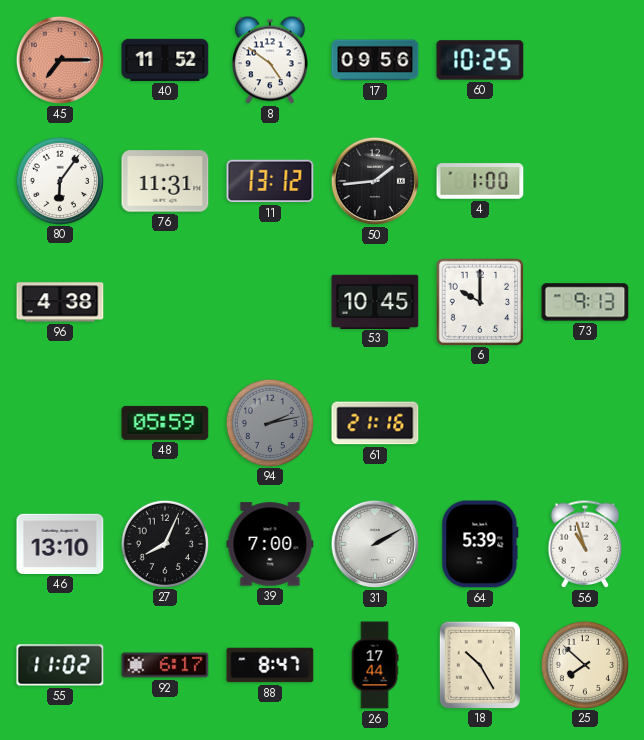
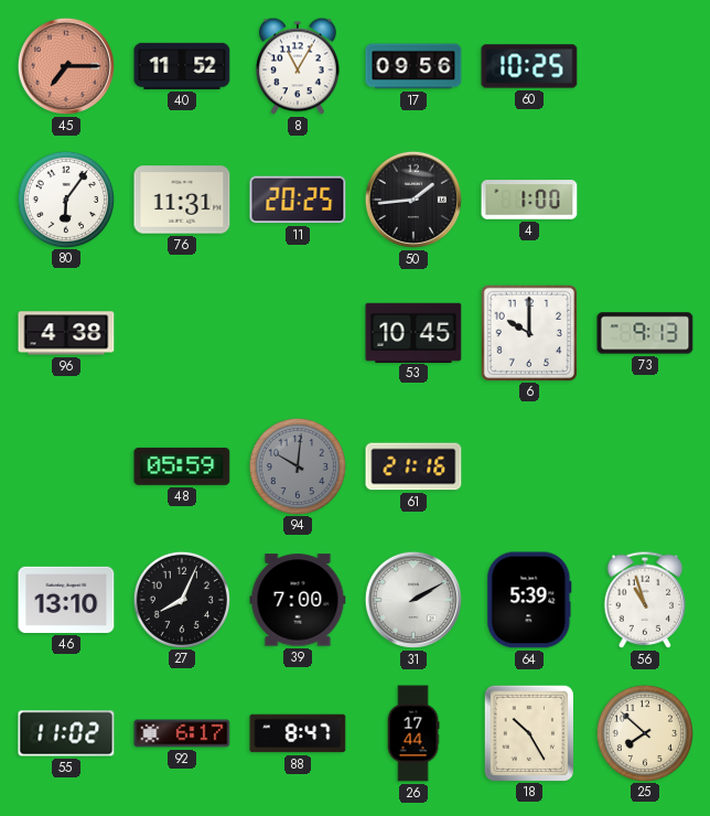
8: 4:51 -> 11:05 (298, 66)
11: 13:12 -> 20:25 (298, 200)
94: 2:13 -> 10:01 (297, 465)
